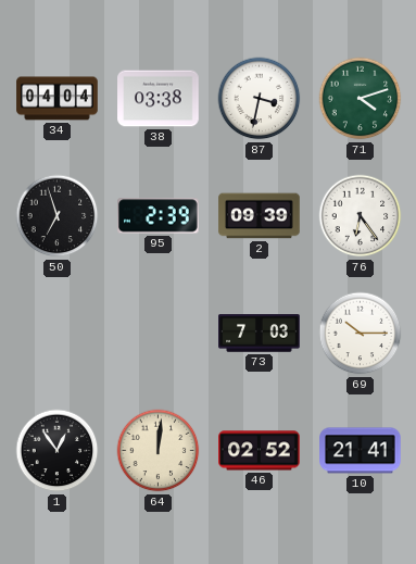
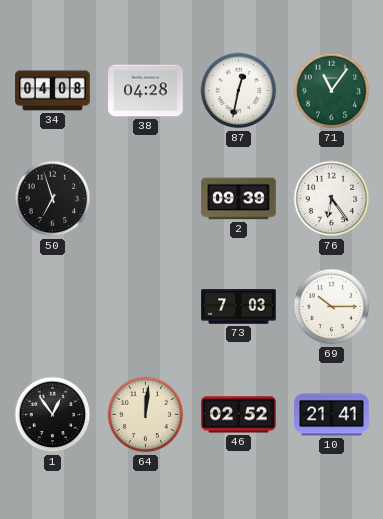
34: 04:04 -> 04:08 (53, 91)
38: 03:38 -> 04:28 (146, 91)
87: 3:32 -> 12:32 (239, 91)
71: 4:12 -> 11:06 (332, 91)
95: 2:39 -> none (159, 216)
